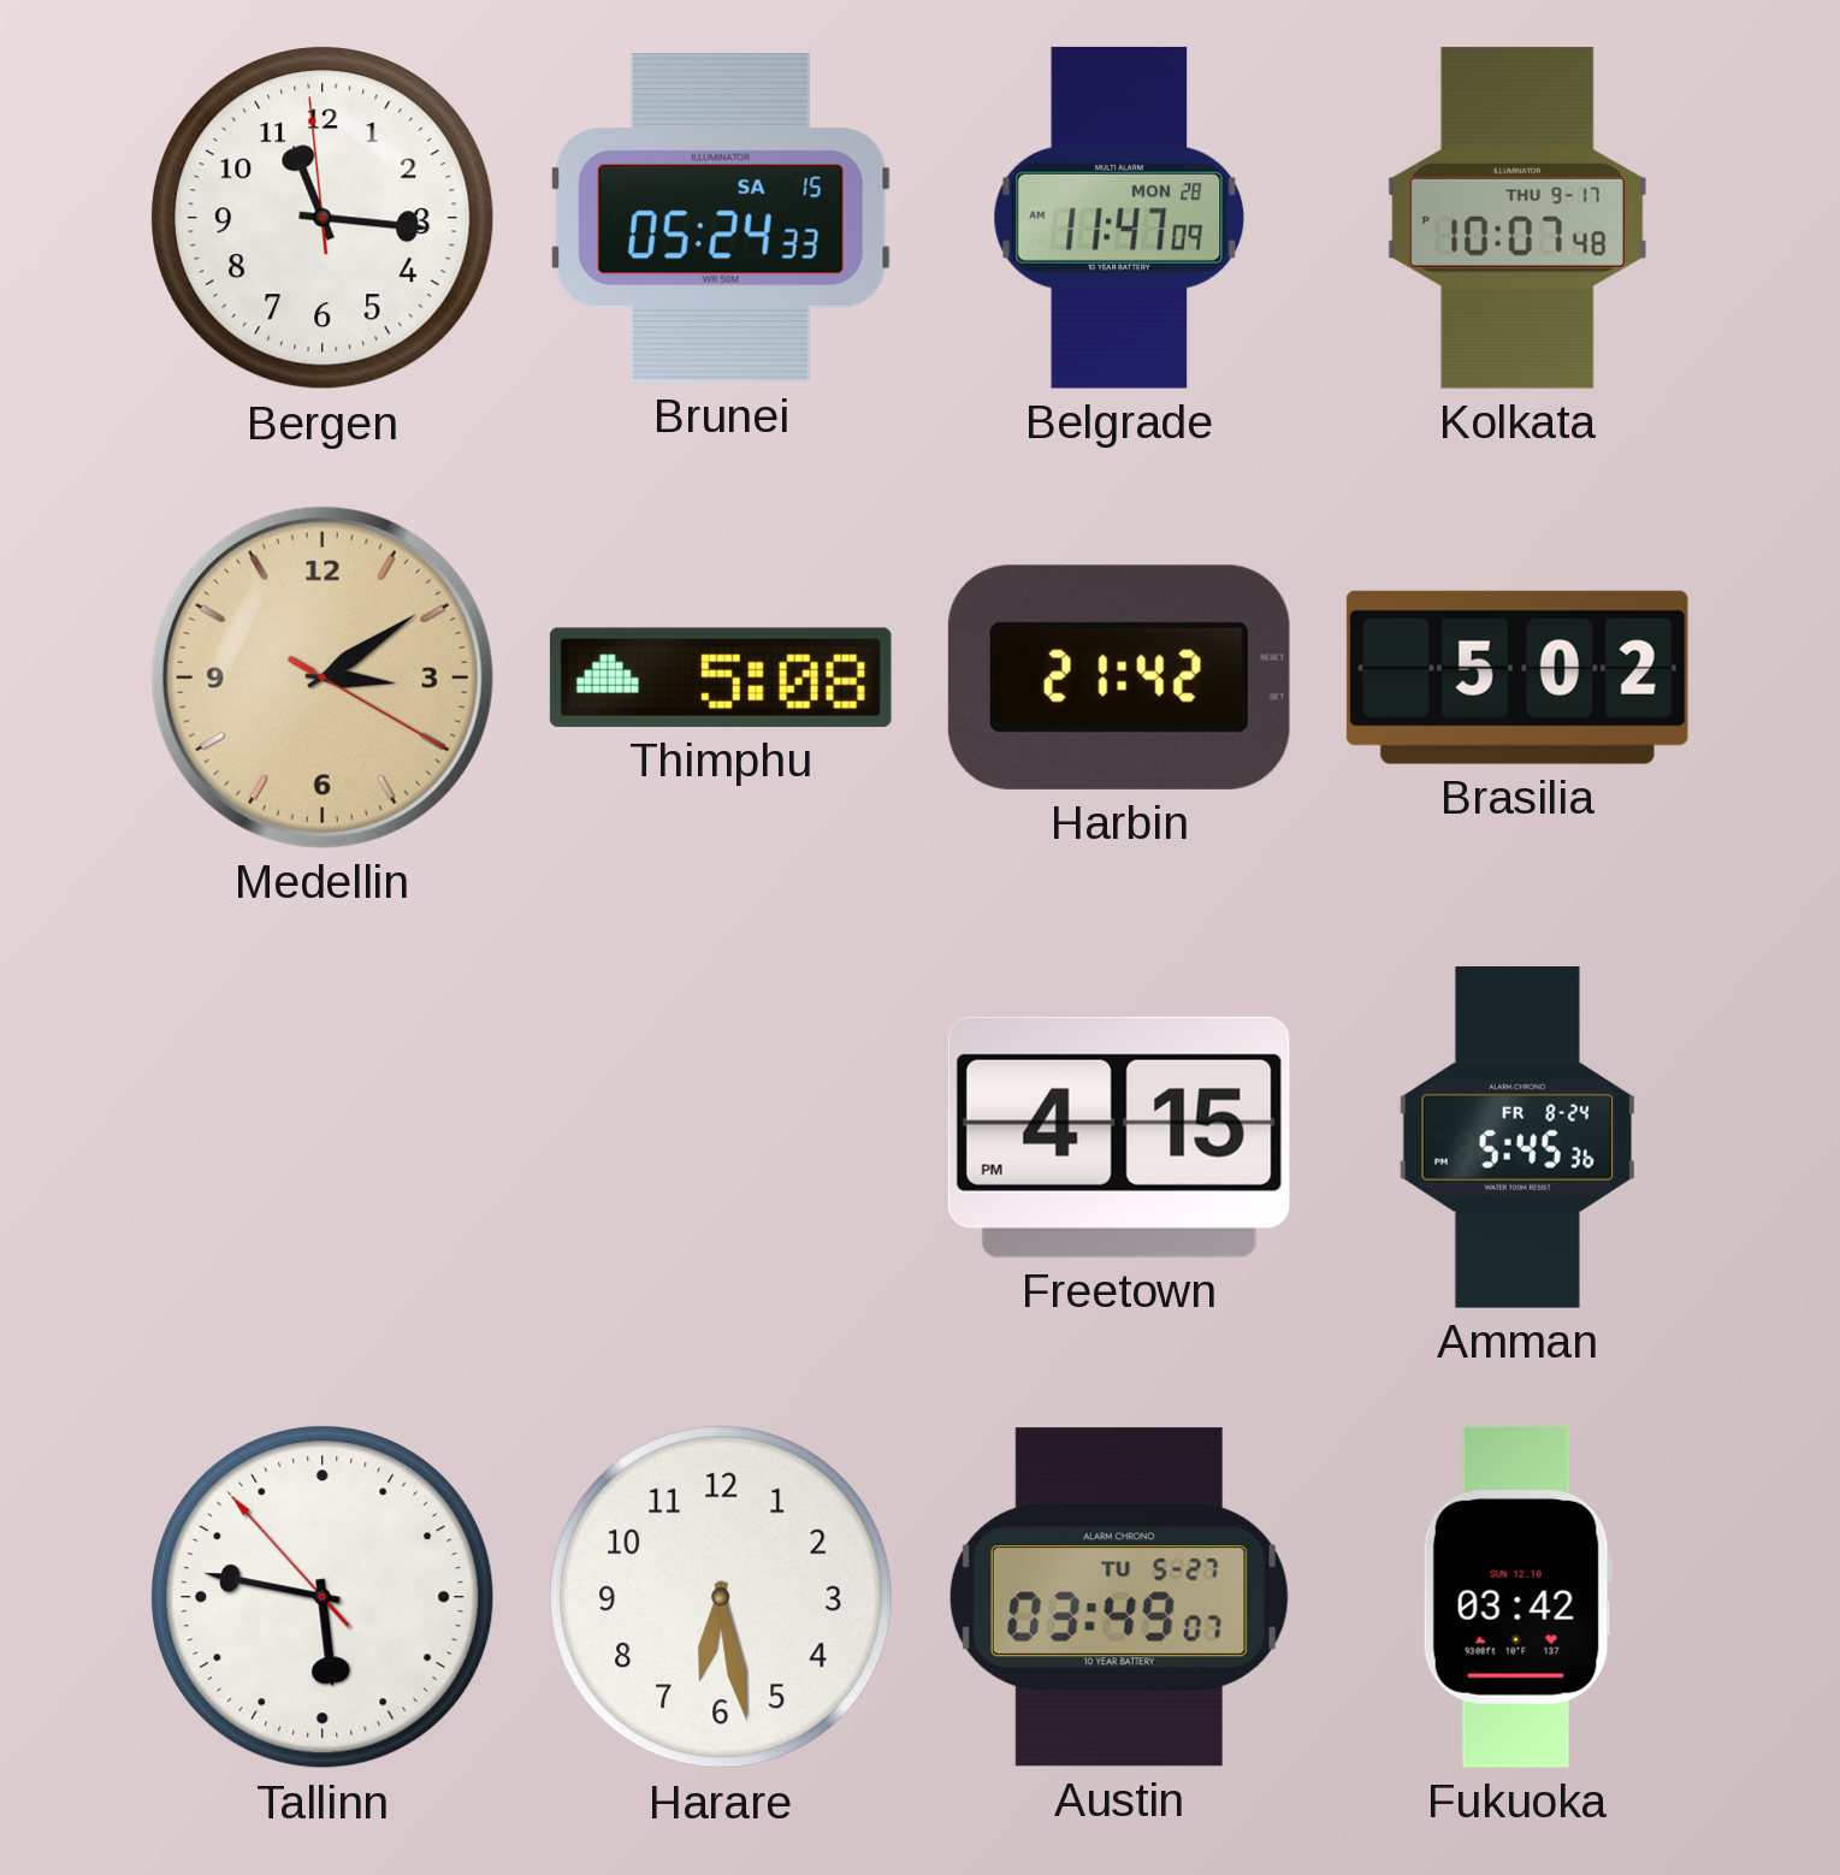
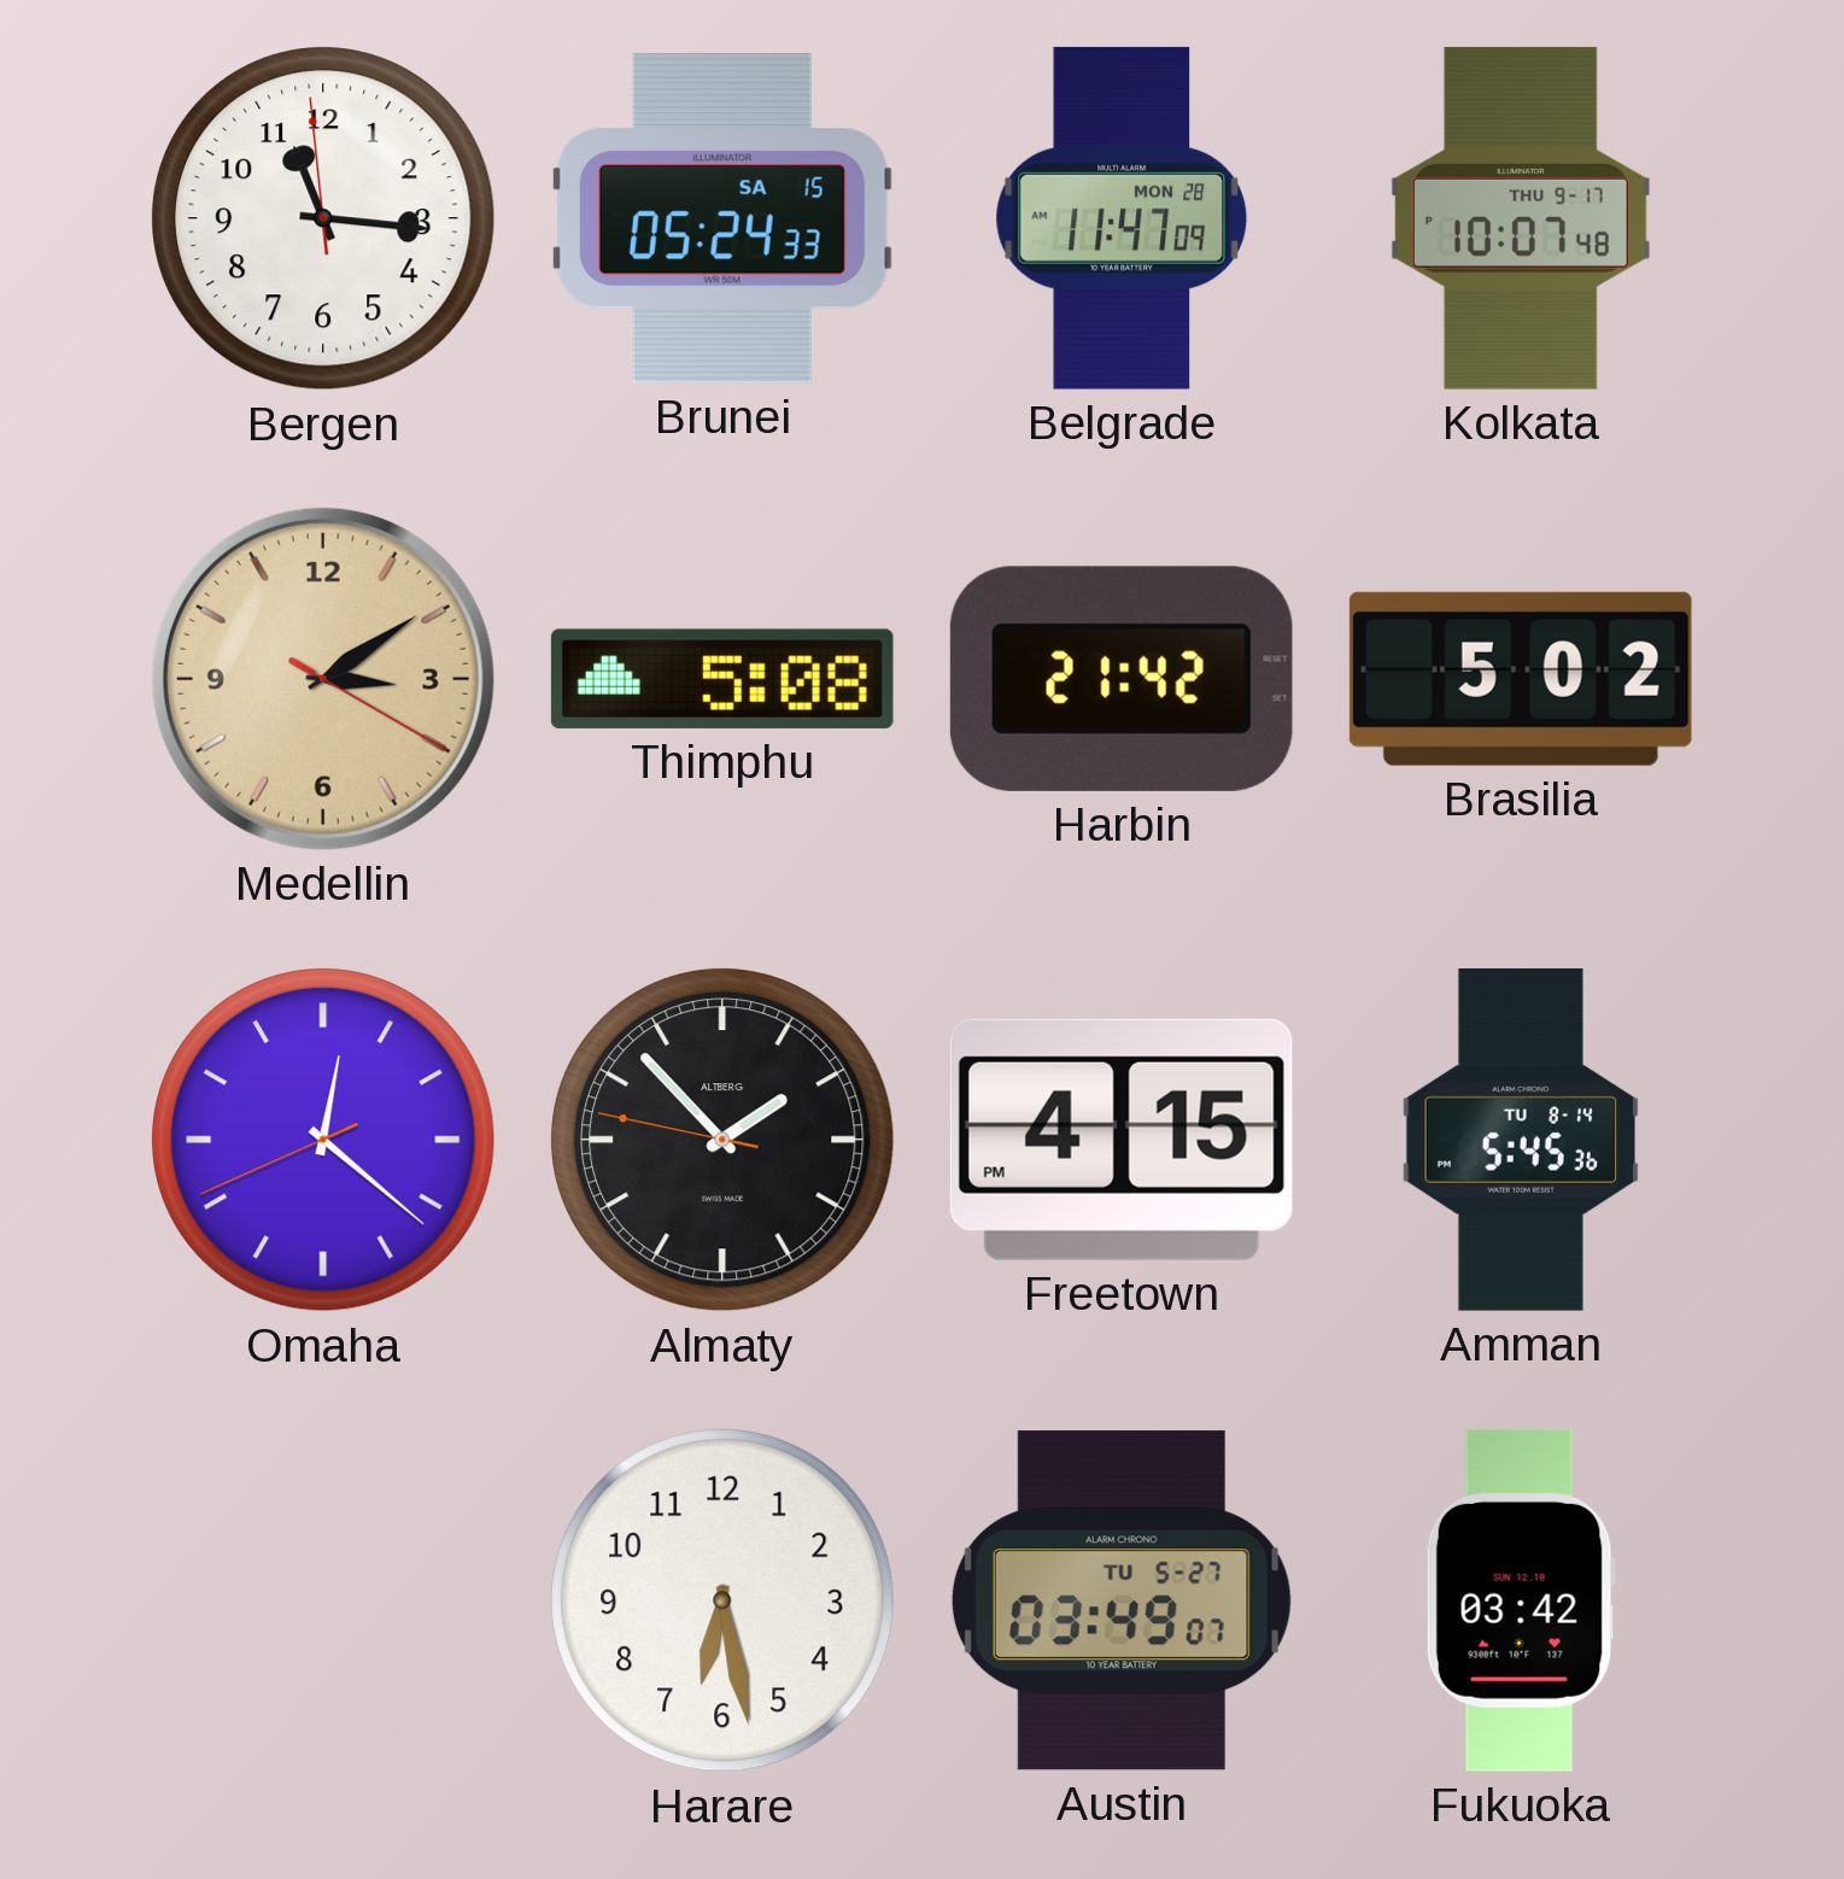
Omaha: none -> 12:21 (323, 1140)
Almaty: none -> 1:52 (722, 1140)
Amman date: FR 8-24 -> TU 8-14 (1521, 1140)
Tallinn: 5:46 -> none (323, 1597)
